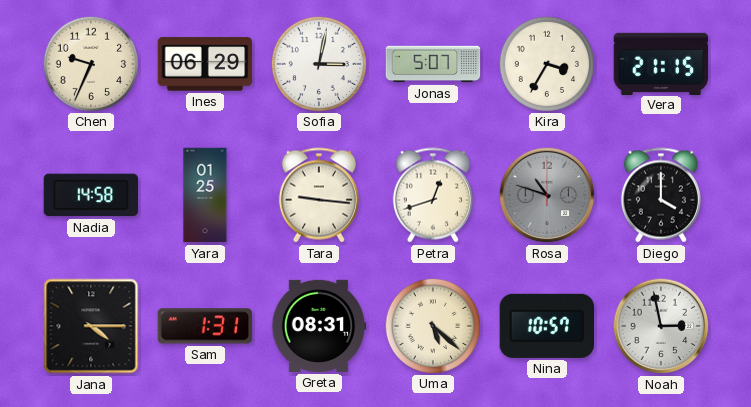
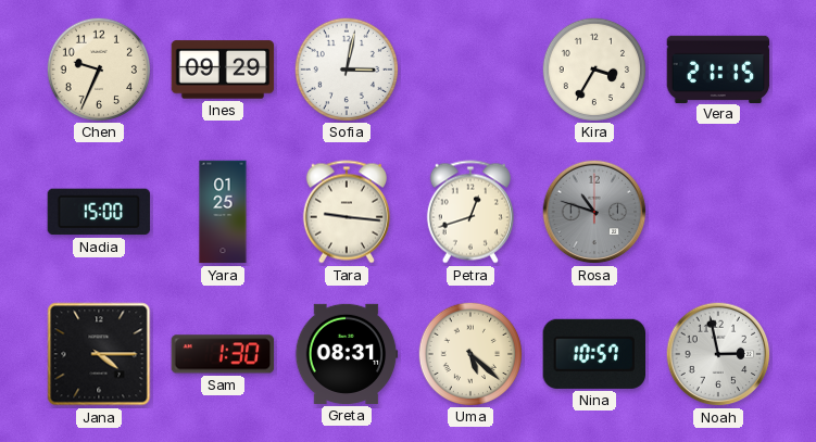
Ines: 06:29 -> 09:29 (223, 70)
Jonas: 5:07 -> none (433, 64)
Nadia: 14:58 -> 15:00 (99, 212)
Diego: 4:00 -> none (661, 195)
Sam: 1:31 -> 1:30 (223, 354)
